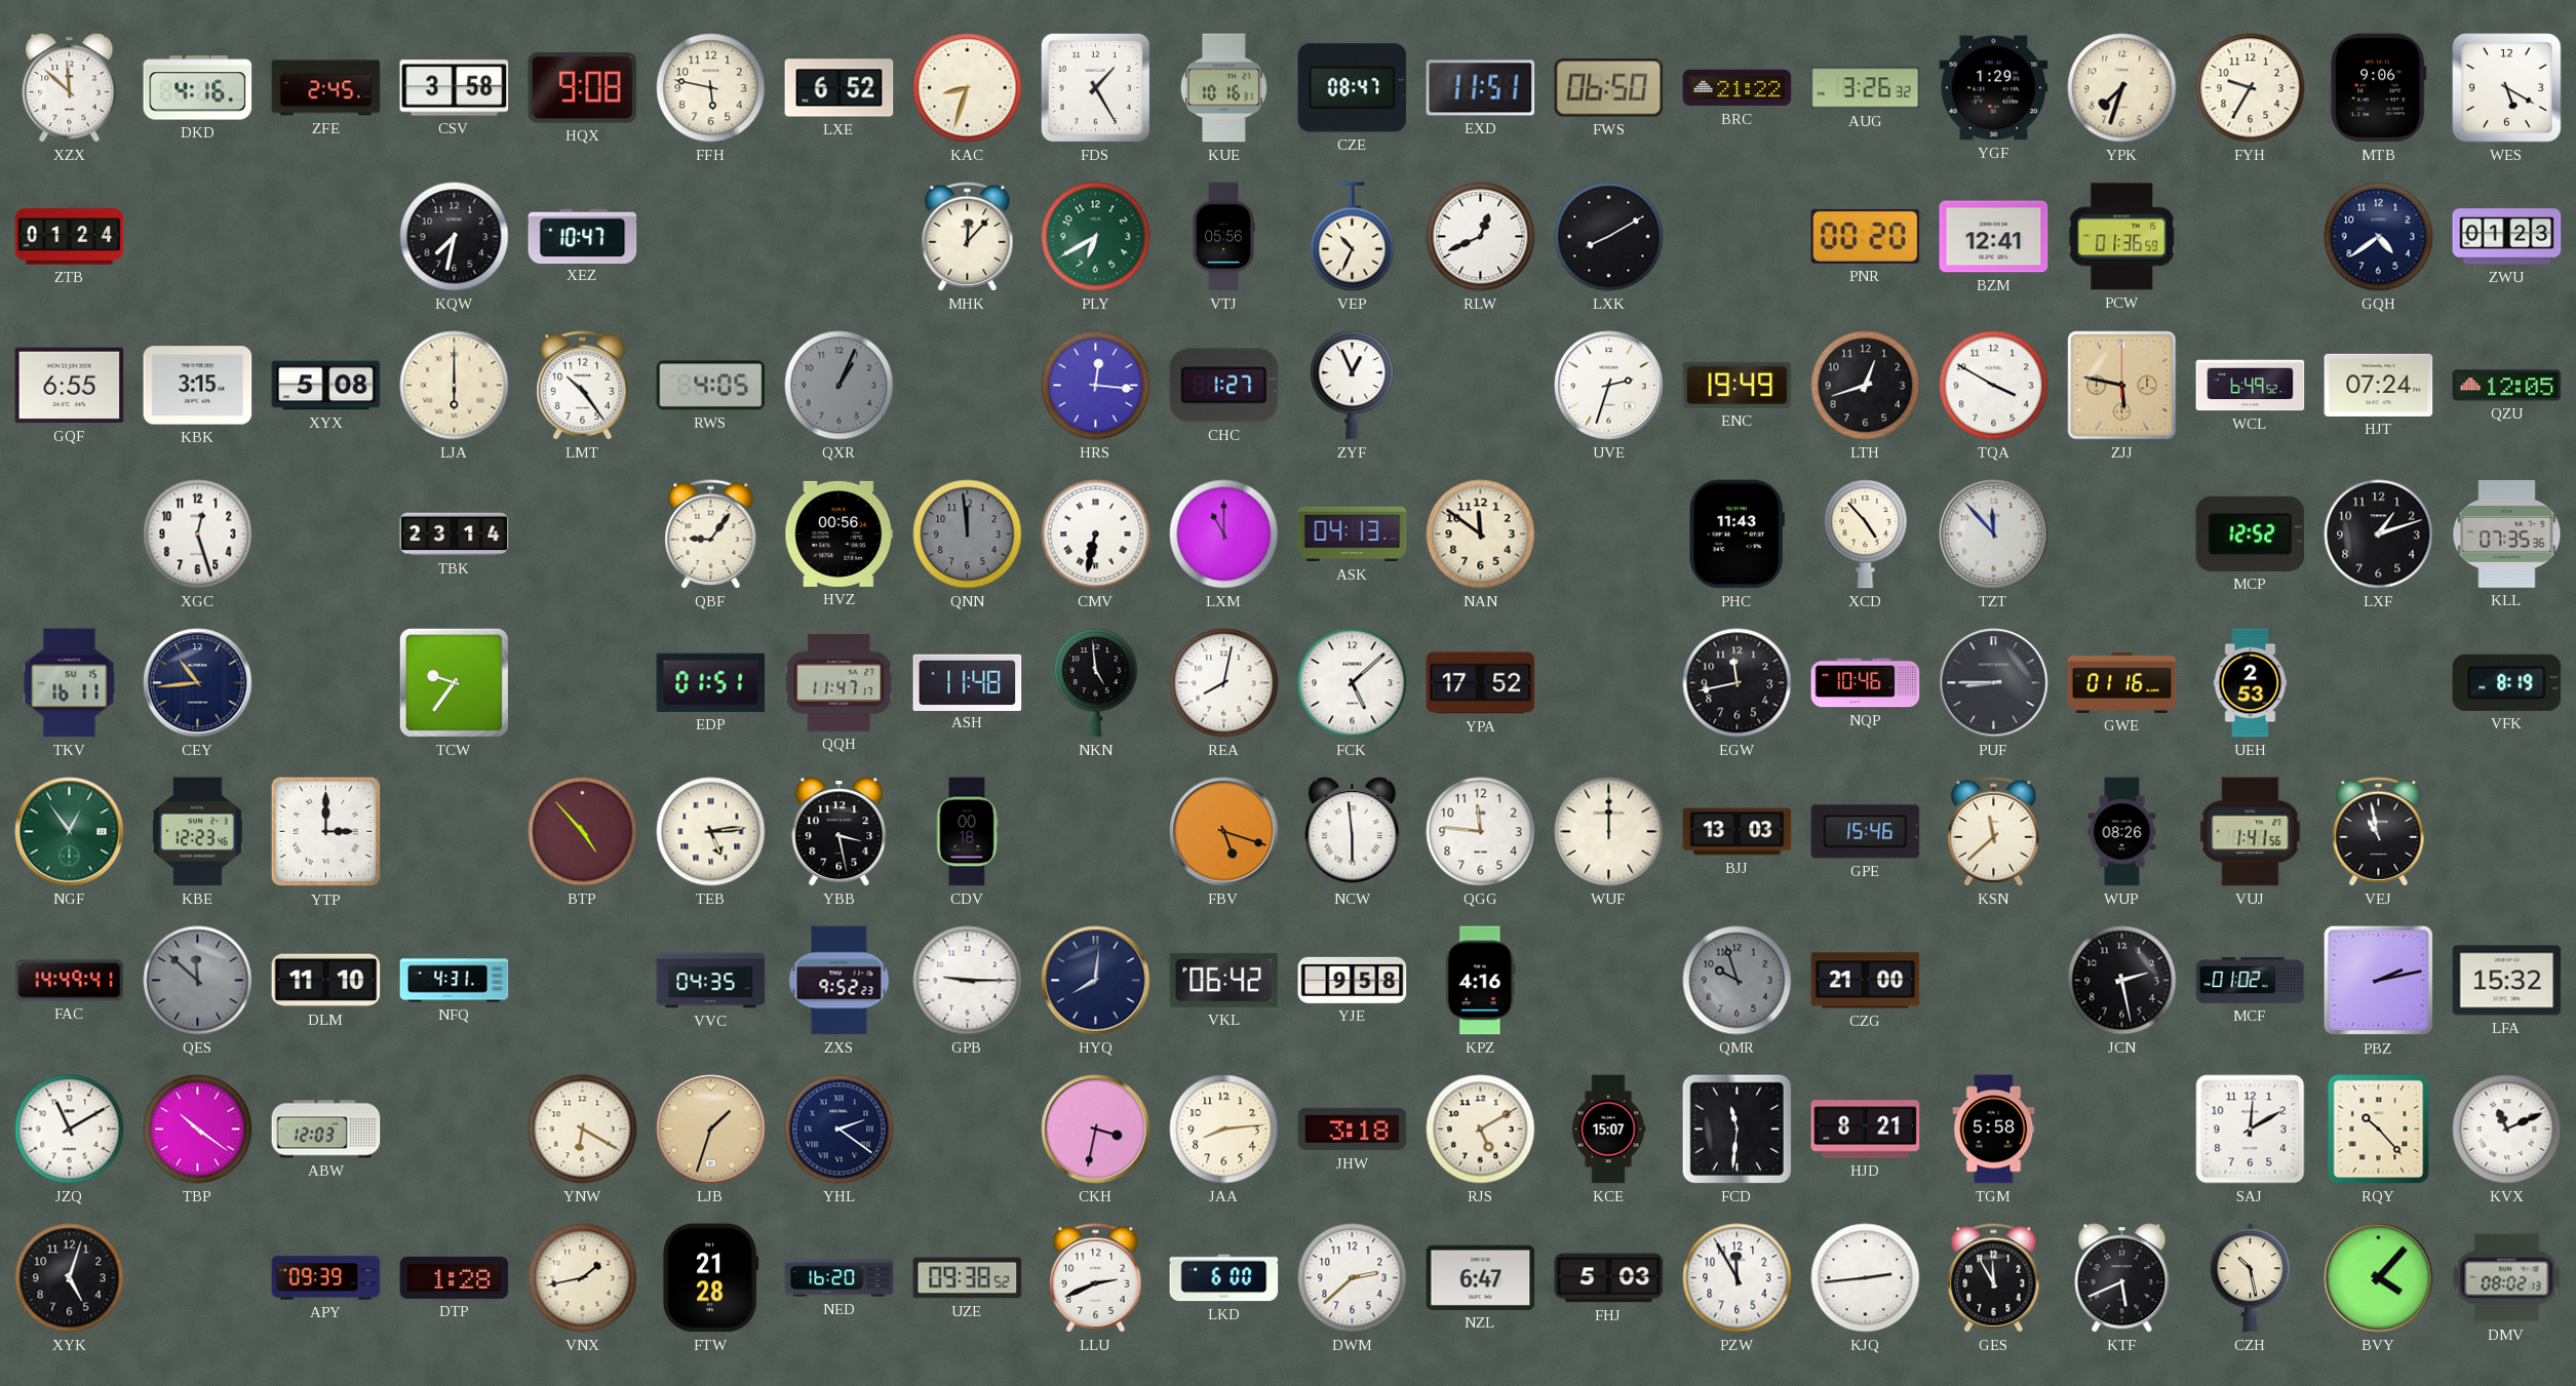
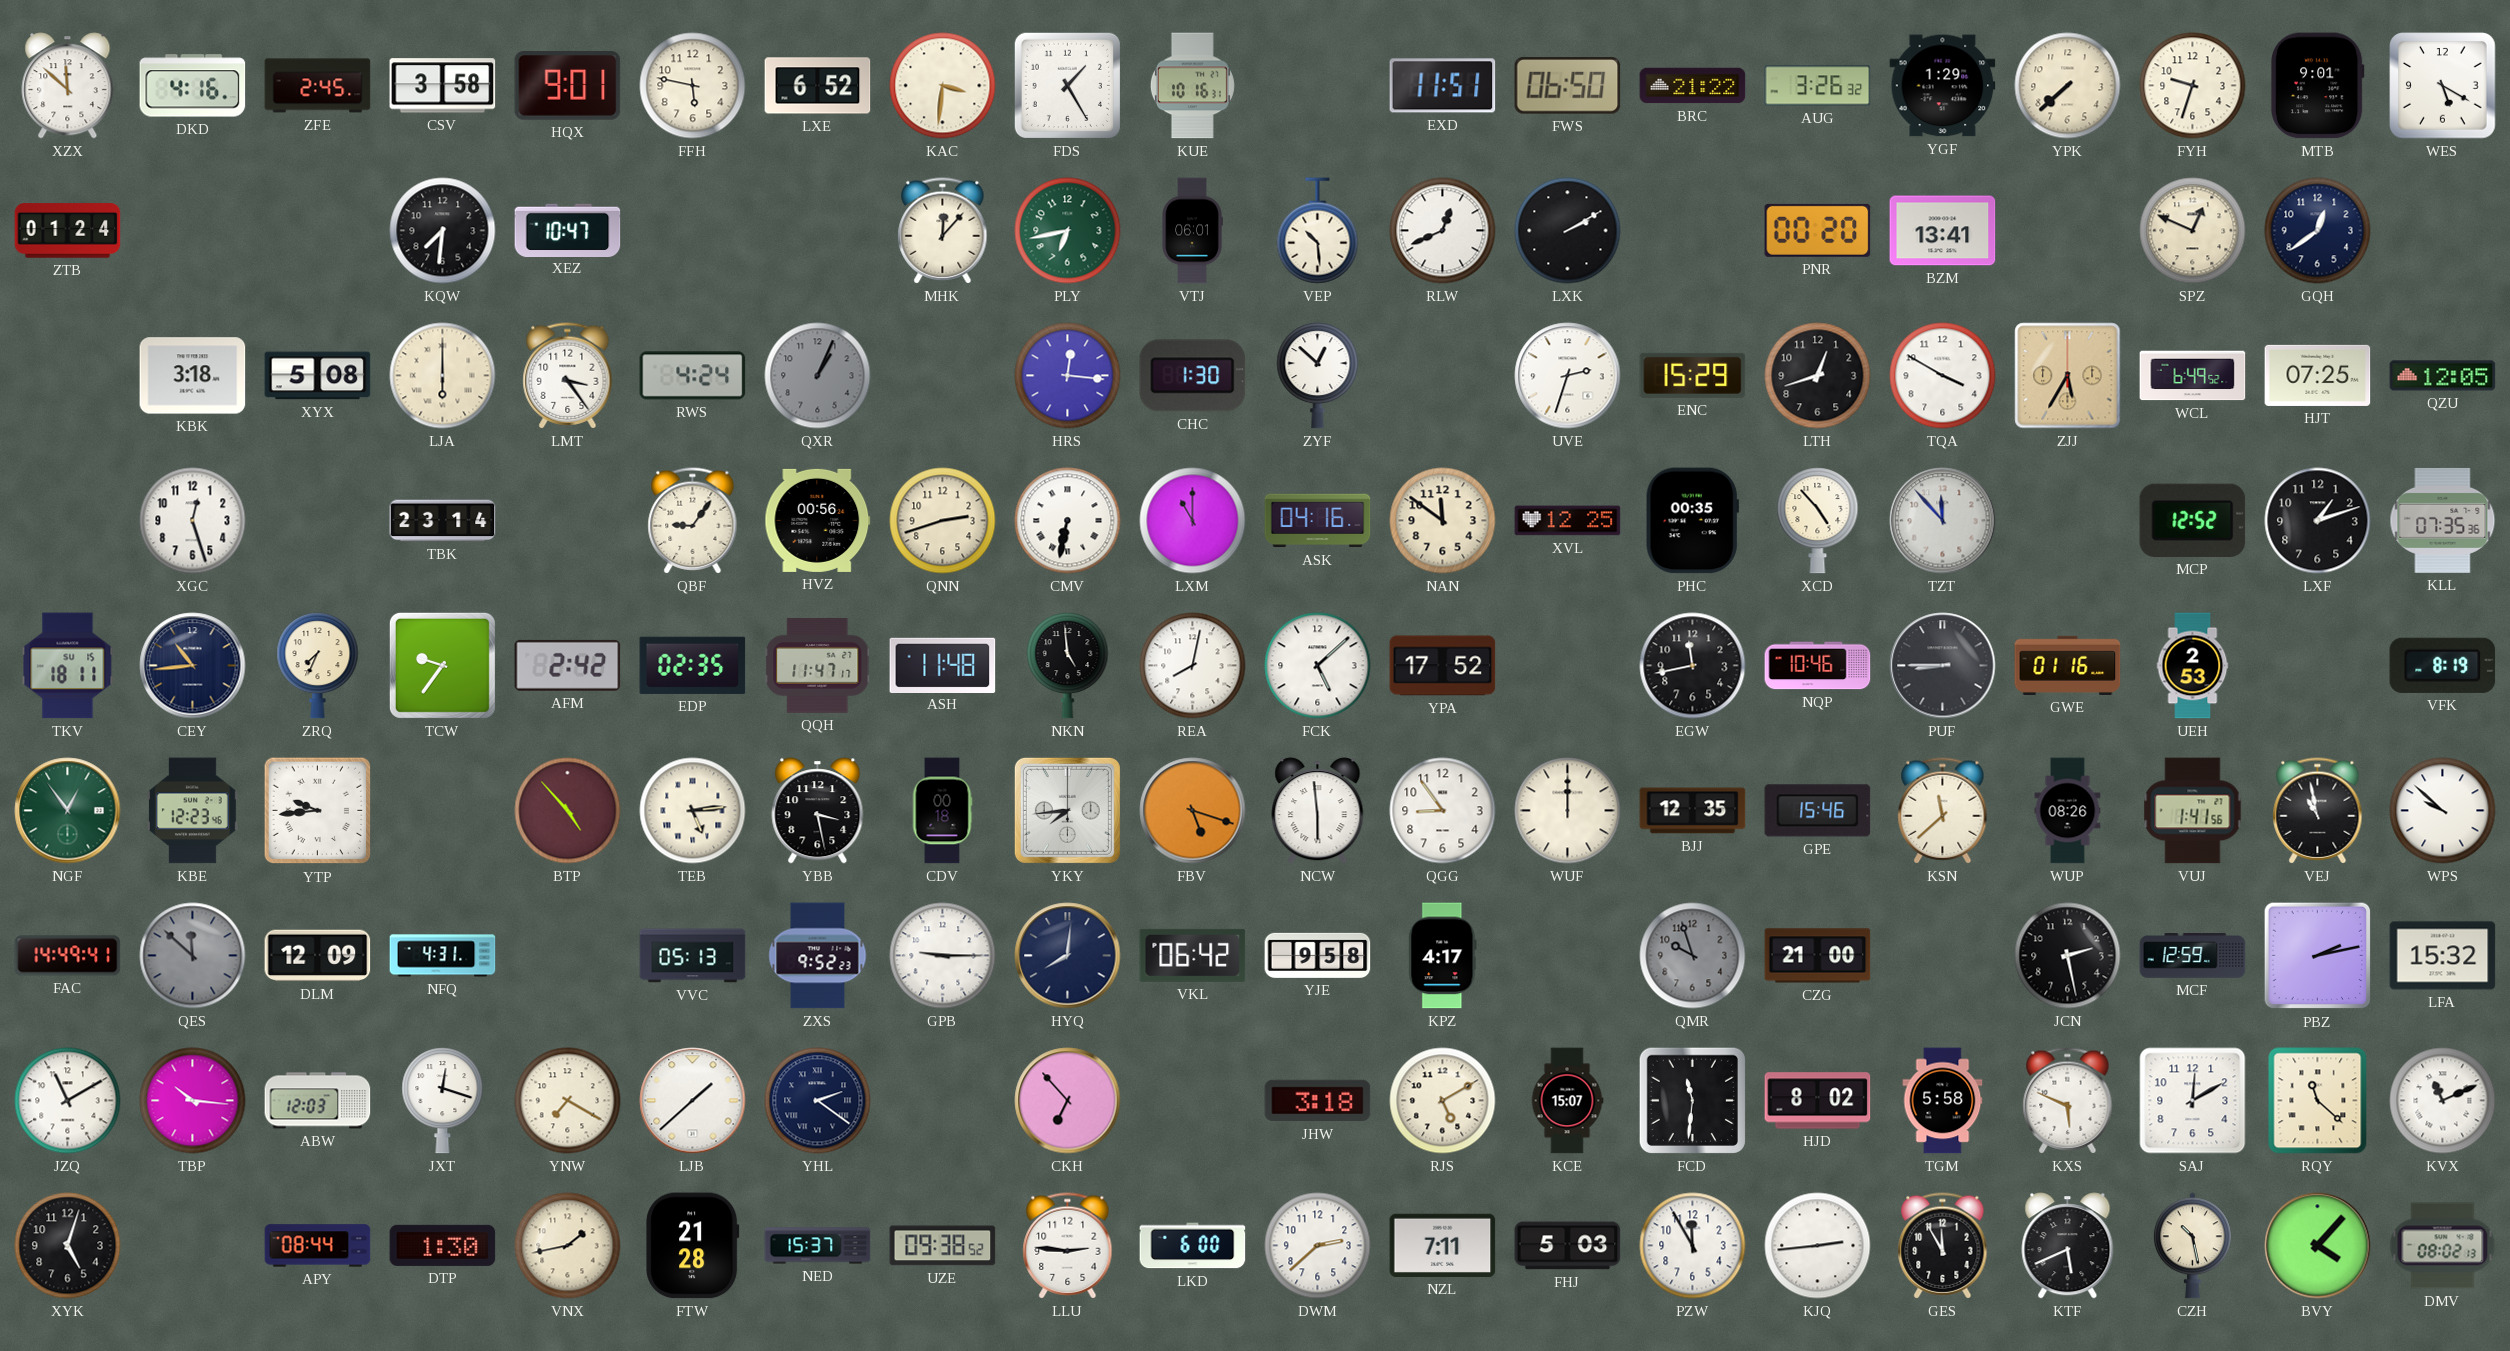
HQX: 9:08 -> 9:01 (568, 86)
KAC: 8:33 -> 3:31 (943, 86)
CZE: 08:47 -> none (1353, 88)
YPK: 7:33 -> 7:38 (2068, 86)
FYH: 9:35 -> 9:33 (2193, 86)
MTB: 9:06 -> 9:01 (2317, 86)
KQW: 7:32 -> 7:31 (443, 231)
PLY: 6:40 -> 6:43 (1068, 231)
VTJ: 05:56 -> 06:01 (1192, 231)
VEP: 10:34 -> 10:29 (1318, 231)
LXK: 8:10 -> 2:10 (1568, 231)
BZM: 12:41 -> 13:41 (1943, 231)
PCW: 01:36 -> none (2122, 237)
SPZ: none -> 12:49 (2193, 231)
GQH: 4:39 -> 12:39 (2318, 231)
ZWU: 01:23 -> none (2507, 237)
GQF: 6:55 -> none (70, 386)
KBK: 3:15 -> 3:18 (193, 376)
LMT: 10:24 -> 3:24 (568, 376)
RWS: 4:05 -> 4:24 (693, 376)
CHC: 1:27 -> 1:30 (1193, 376)
ZYF: 12:56 -> 12:52 (1318, 376)
ENC: 19:49 -> 15:29 (1693, 375)
ZJJ: 5:47 -> 5:35 (2068, 376)
HJT: 07:24 -> 07:25 (2318, 375)
QNN: 11:59 -> 2:42 (943, 521)
QNN dial: grey -> cream (943, 521)
ASK: 04:13 -> 04:16 (1318, 521)
XVL: none -> 12:25 (1568, 521)
PHC: 11:43 -> 00:35 (1692, 521)
TKV: 16:11 -> 18:11 (68, 666)
ZRQ: none -> 7:34 (318, 666)
AFM: none -> 2:42 (568, 665)
EDP: 01:51 -> 02:35 (693, 665)
YTP: 3:00 -> 9:44 (318, 811)
YKY: none -> 7:44 (1067, 810)
QGG: 11:46 -> 8:54 (1443, 811)
BJJ: 13:03 -> 12:35 (1693, 811)
WPS: none -> 9:52 (2443, 811)
DLM: 11:10 -> 12:09 (318, 956)
VVC: 04:35 -> 05:13 (693, 956)
KPZ: 4:16 -> 4:17 (1443, 956)
MCF: 01:02 -> 12:59 (2193, 956)
TBP: 10:21 -> 10:16 (193, 1101)
JXT: none -> 12:18 (443, 1101)
YNW: 6:20 -> 7:20 (568, 1101)
LJB: 1:33 -> 1:38 (693, 1101)
LJB dial: champagne -> white (693, 1101)
CKH: 3:32 -> 6:53 (1068, 1101)
JAA: 8:14 -> none (1224, 1130)
HJD: 8:21 -> 8:02 (1818, 1101)
KXS: none -> 5:49 (2068, 1101)
RQY: 10:23 -> 11:22 (2318, 1101)
APY: 09:39 -> 08:44 (318, 1246)
DTP: 1:28 -> 1:30 (443, 1245)
NED: 16:20 -> 15:37 (818, 1246)
LLU: 2:41 -> 2:46 (1068, 1246)
NZL: 6:47 -> 7:11 (1443, 1245)
